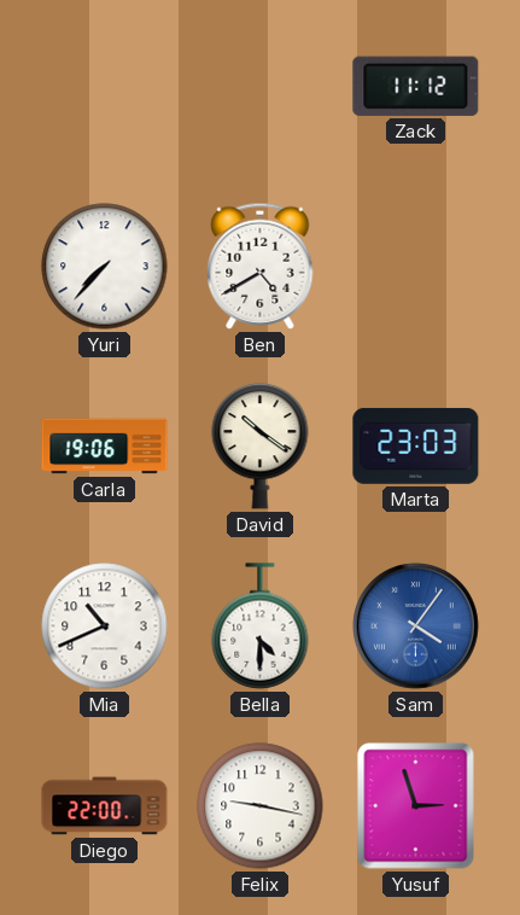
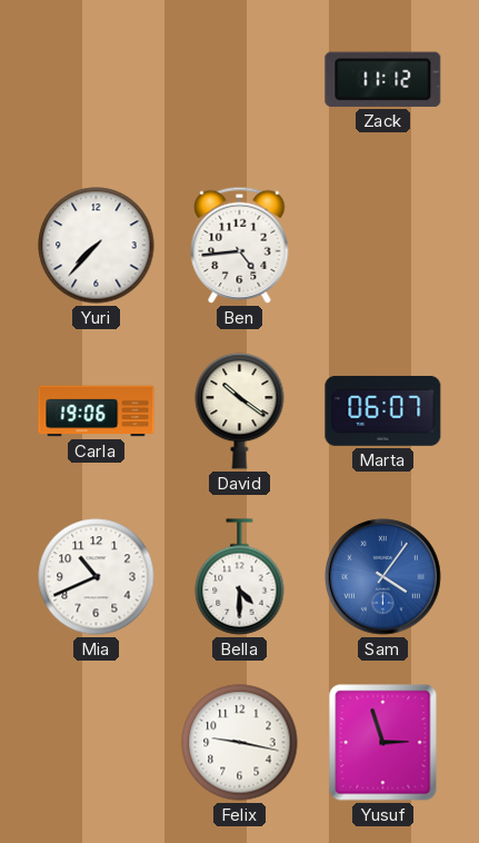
Ben: 4:40 -> 4:44 (240, 245)
Marta: 23:03 -> 06:07 (383, 410)
Diego: 22:00 -> none (105, 806)
